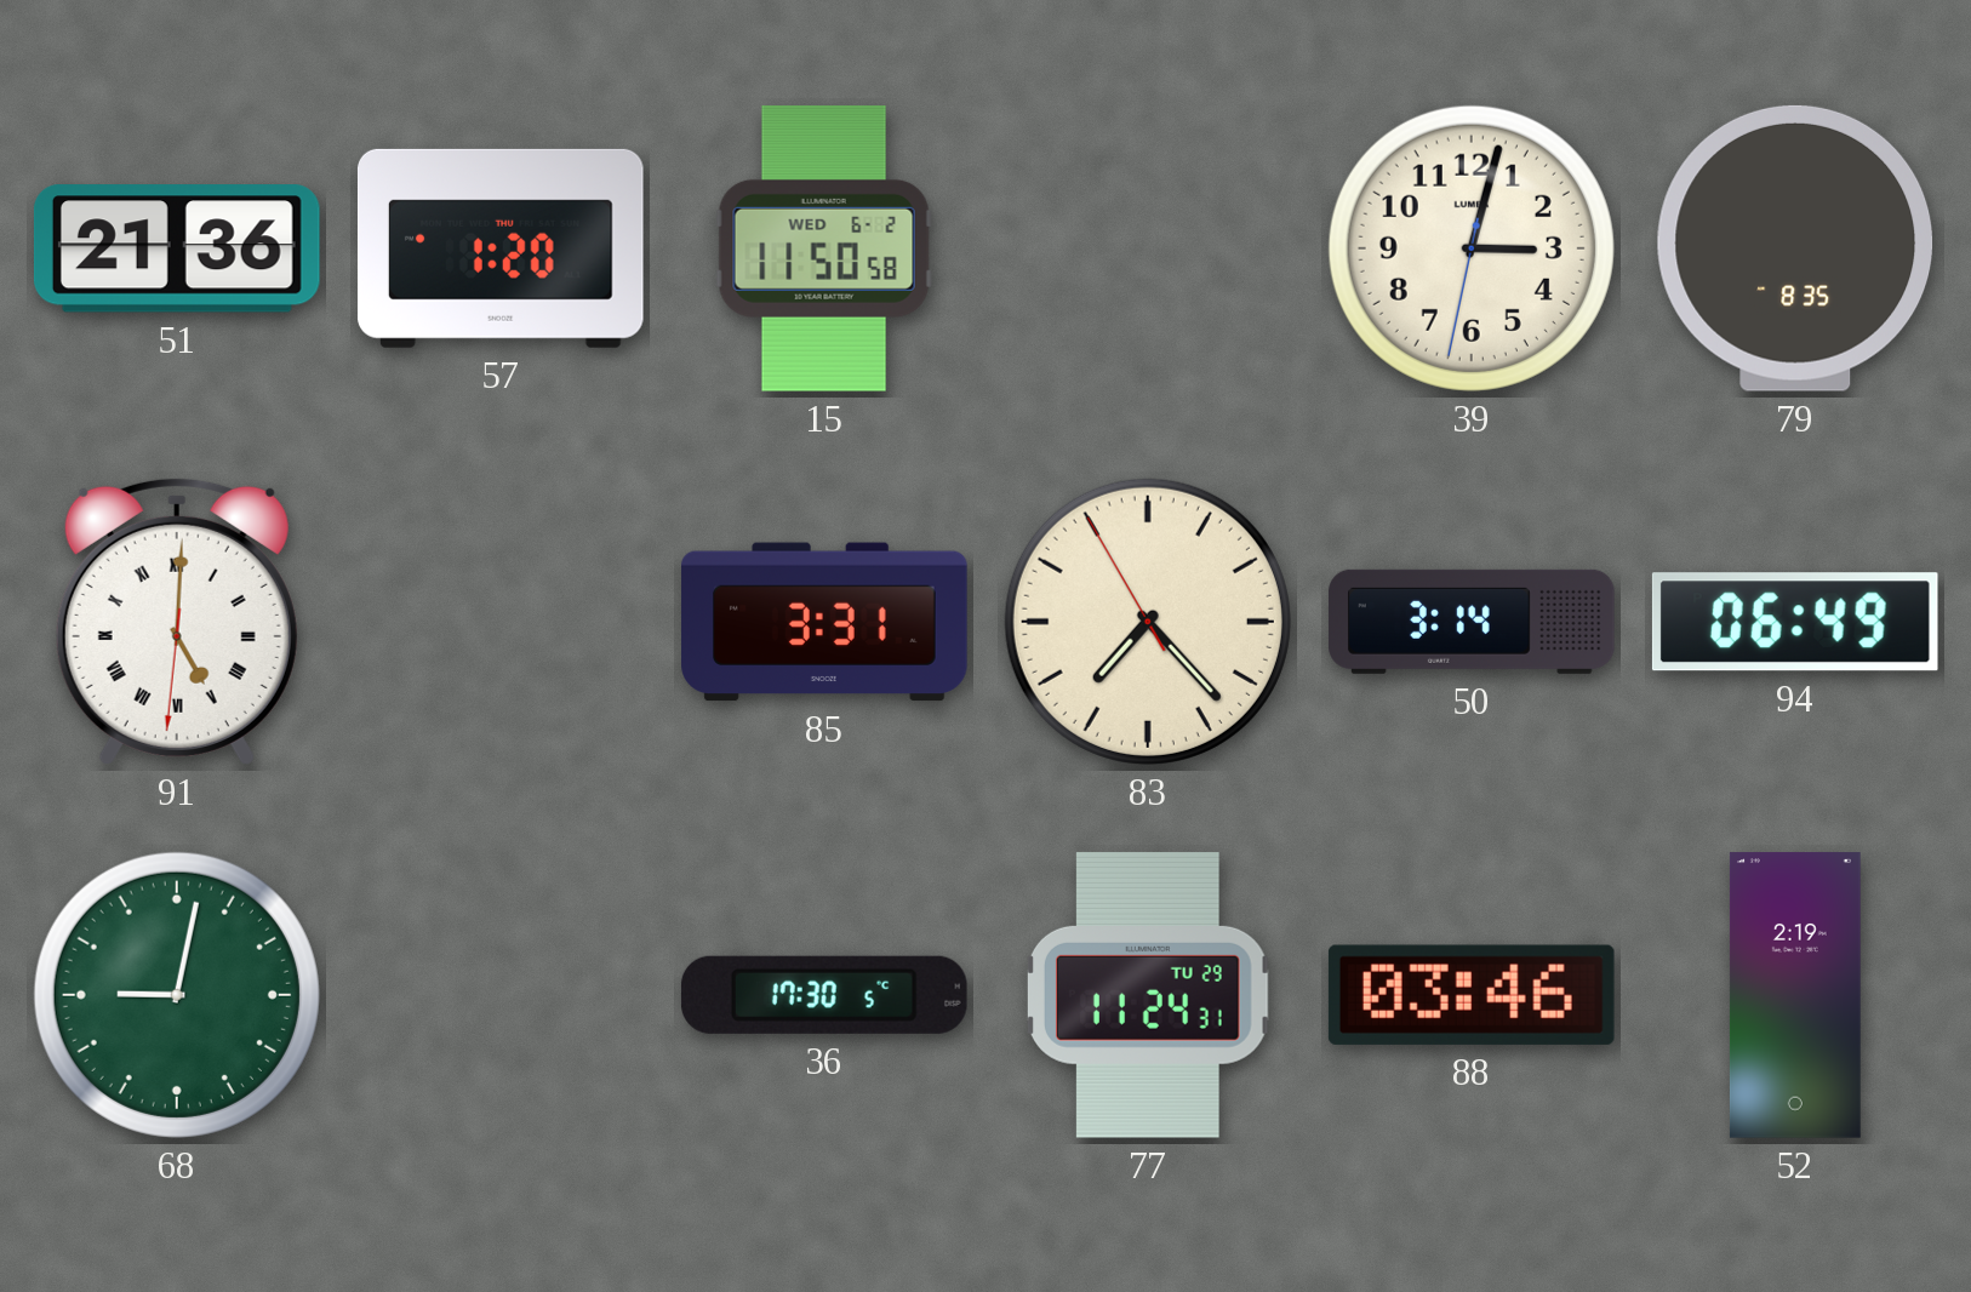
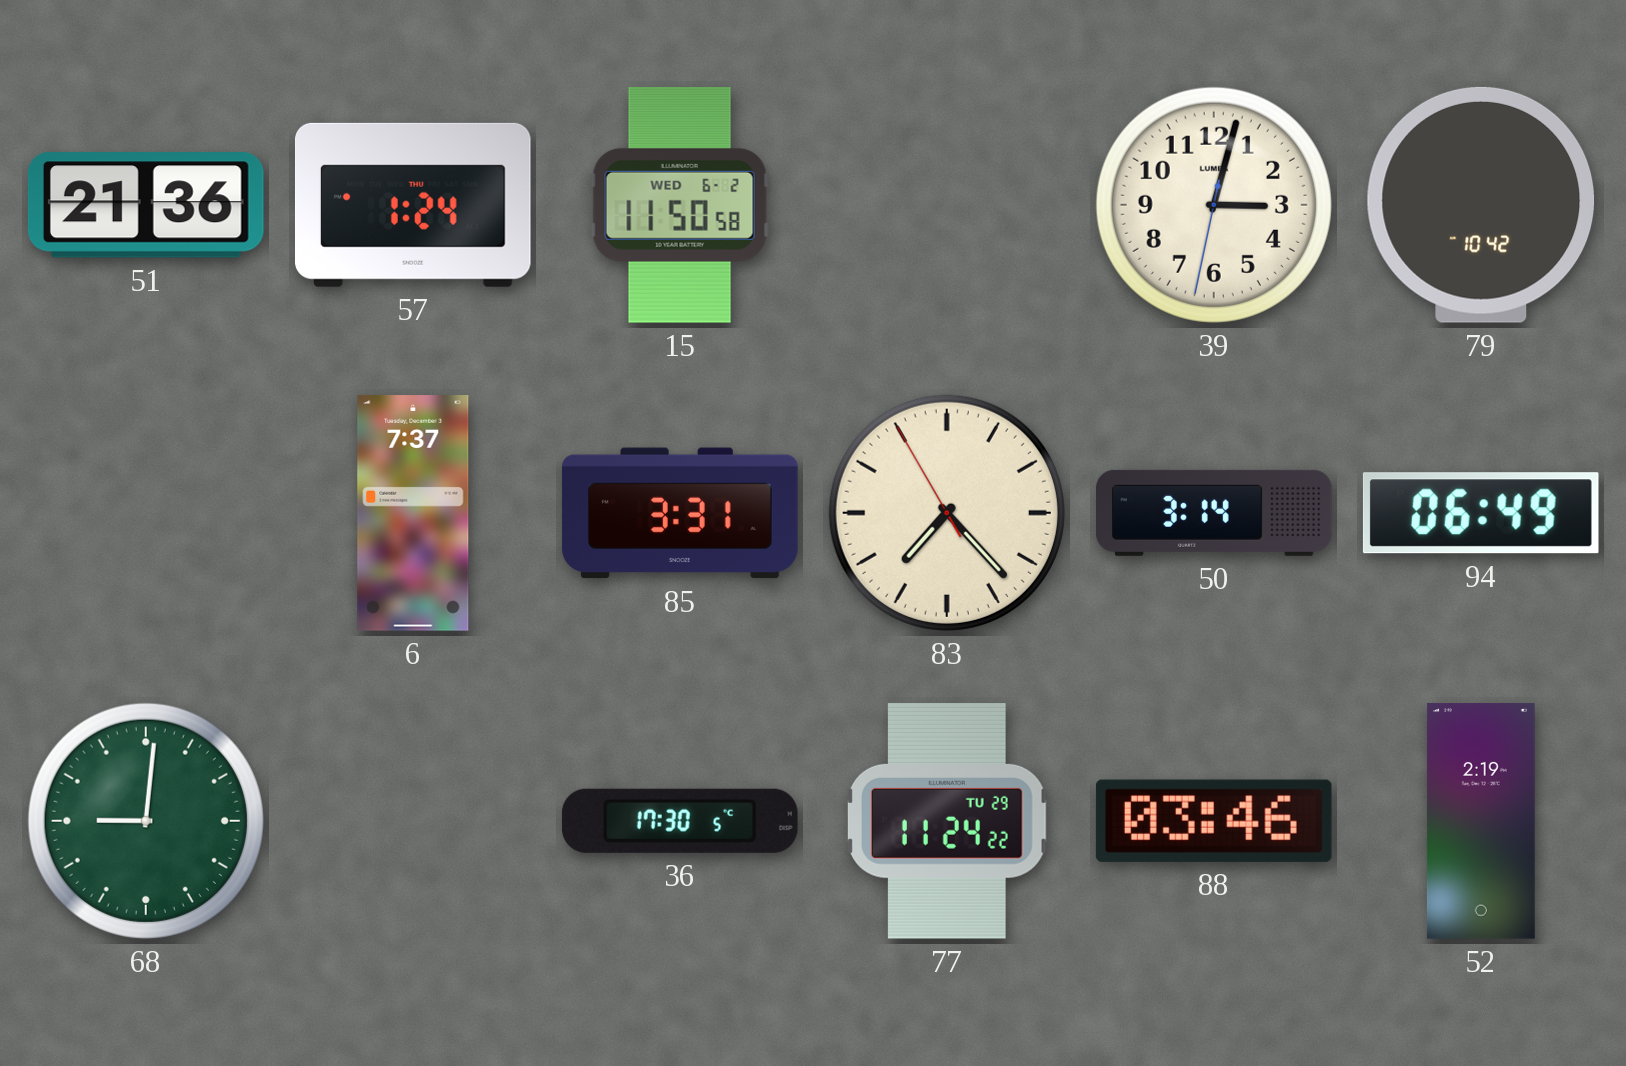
57: 1:20 -> 1:24 (413, 205)
79: 8:35 -> 10:42 (1481, 205)
91: 5:00 -> none (177, 622)
6: none -> 7:37 (413, 513)
68: 9:02 -> 9:01 (146, 821)
77: 11:24:31 -> 11:24:22 (947, 821)
